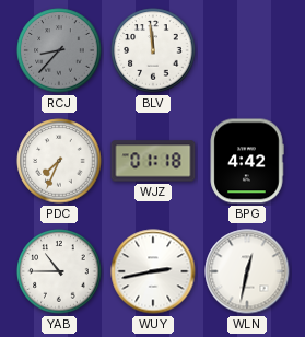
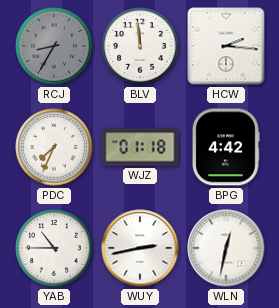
RCJ: 8:37 -> 8:35 (54, 46)
HCW: none -> 2:16 (226, 46)
